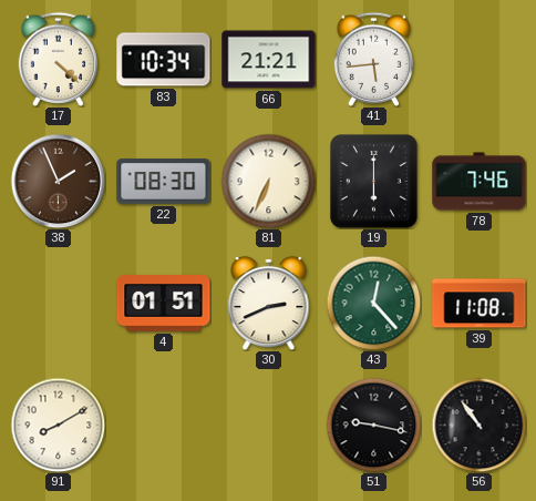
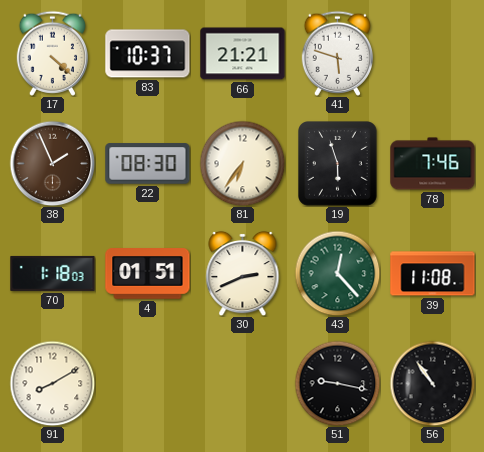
83: 10:34 -> 10:37 (148, 54)
41: 5:44 -> 5:48 (337, 53)
81: 6:34 -> 6:36 (242, 163)
19: 6:00 -> 5:57 (338, 164)
70: none -> 1:18 (53, 273)
